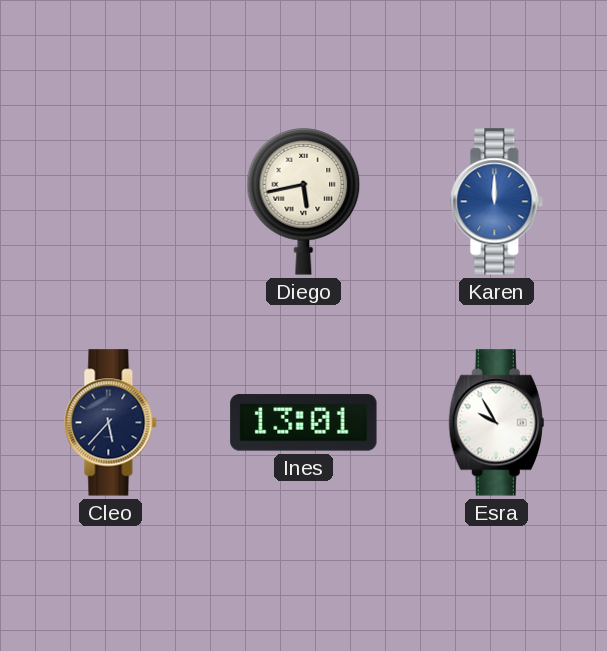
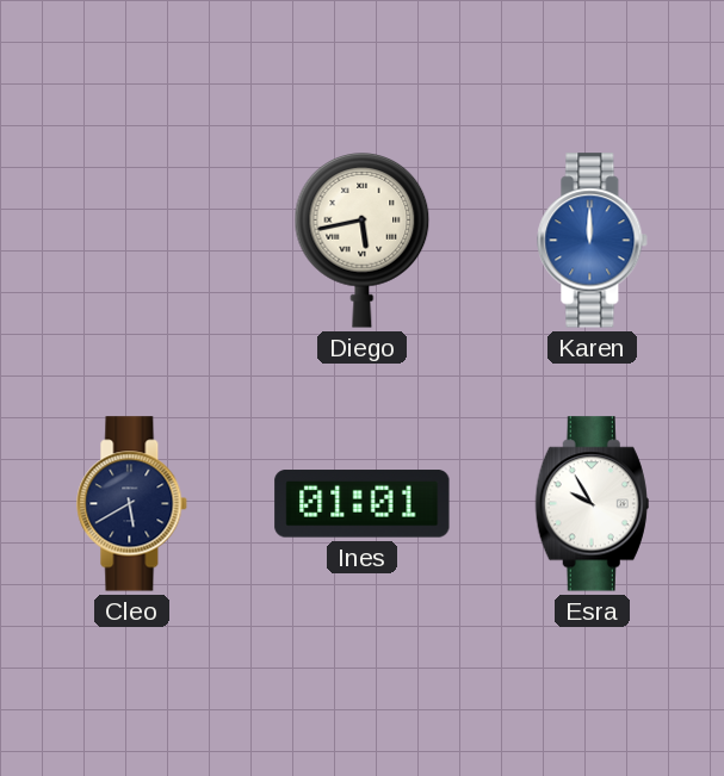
Cleo: 5:37 -> 5:40 (132, 504)
Ines: 13:01 -> 01:01 (363, 504)
